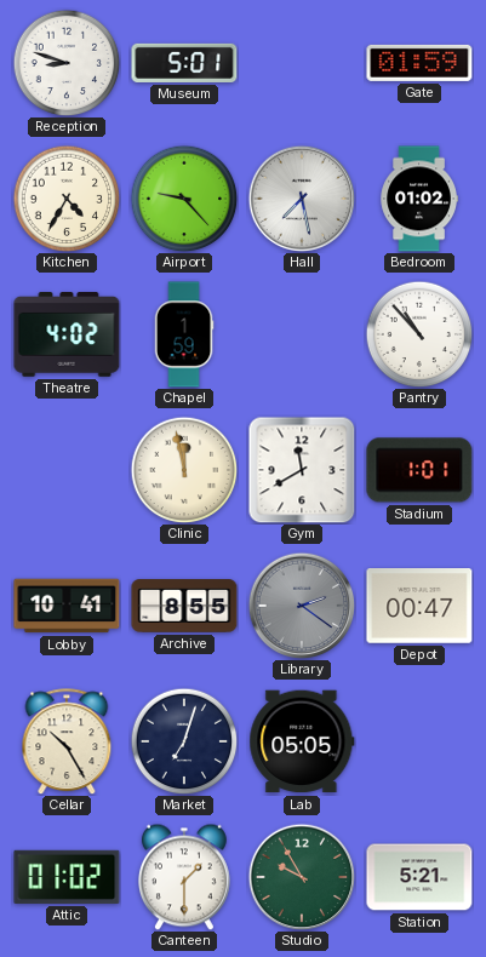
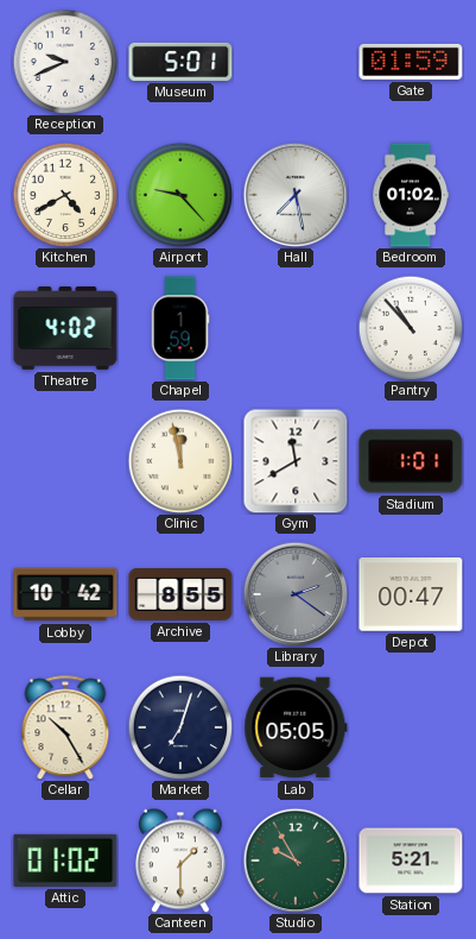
Reception: 8:48 -> 9:41 (65, 62)
Kitchen: 4:35 -> 4:40 (65, 195)
Lobby: 10:41 -> 10:42 (65, 594)
